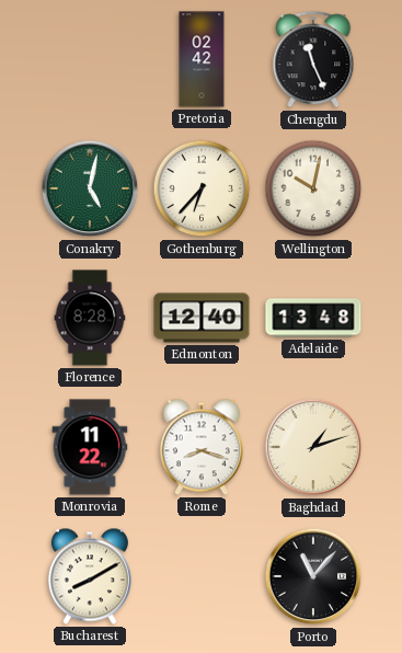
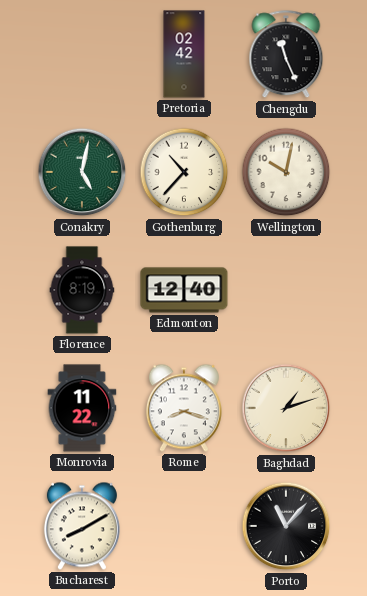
Gothenburg: 6:37 -> 10:37 (184, 172)
Florence: 8:28 -> 8:19 (82, 290)
Adelaide: 13:48 -> none (313, 318)
